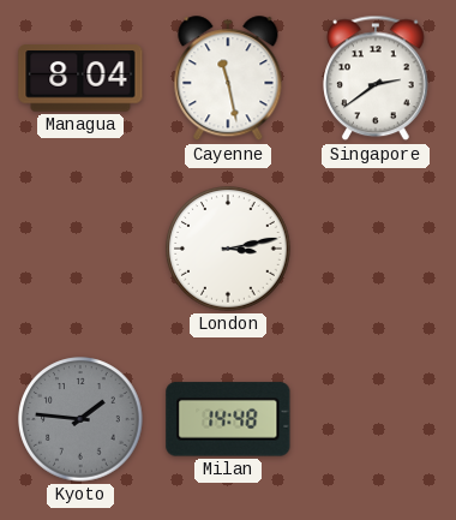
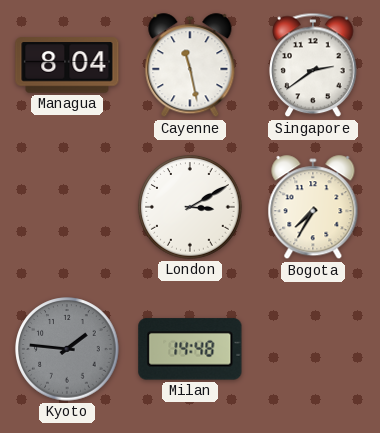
London: 3:13 -> 3:10 (190, 207)
Bogota: none -> 7:35 (313, 208)
